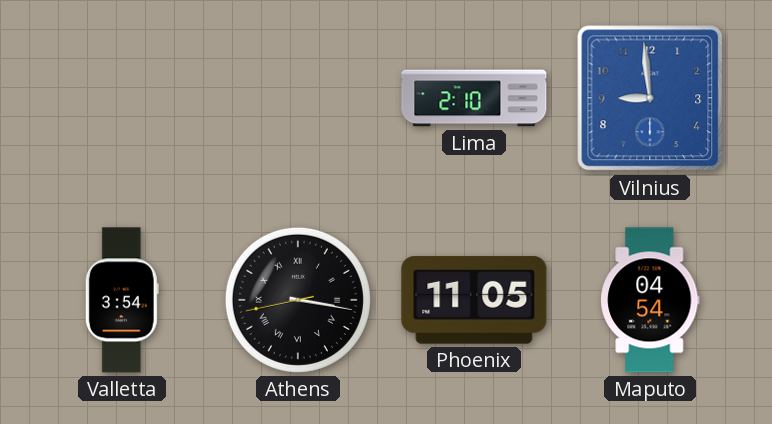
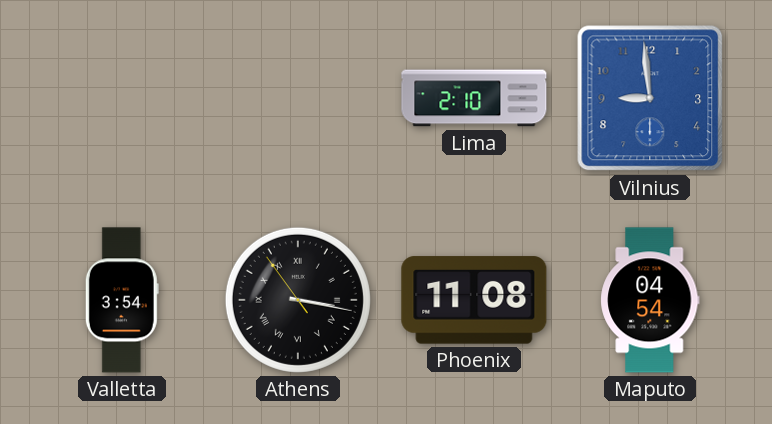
Athens: 3:16:43 -> 3:16:54 (298, 300)
Phoenix: 11:05 -> 11:08 (474, 300)
